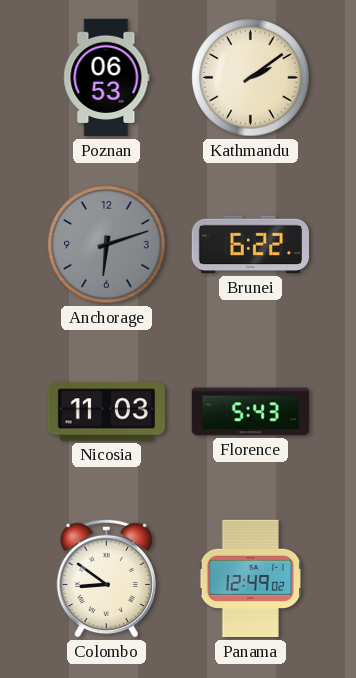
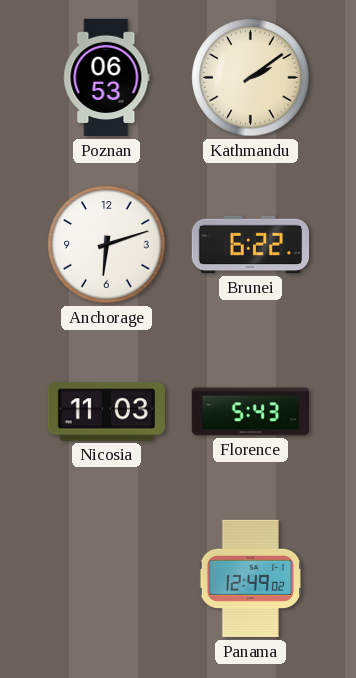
Anchorage dial: grey -> white (107, 245)
Colombo: 8:51 -> none (106, 578)
